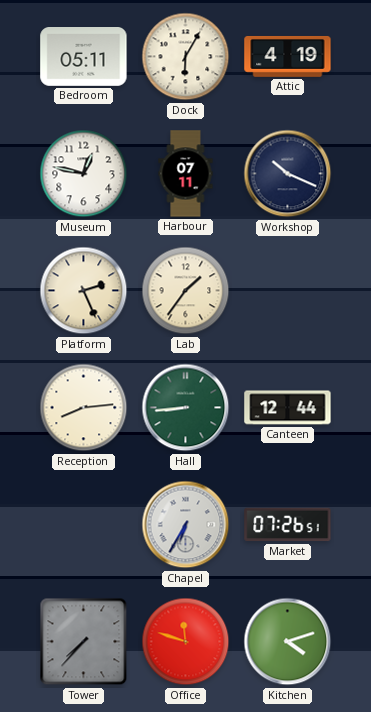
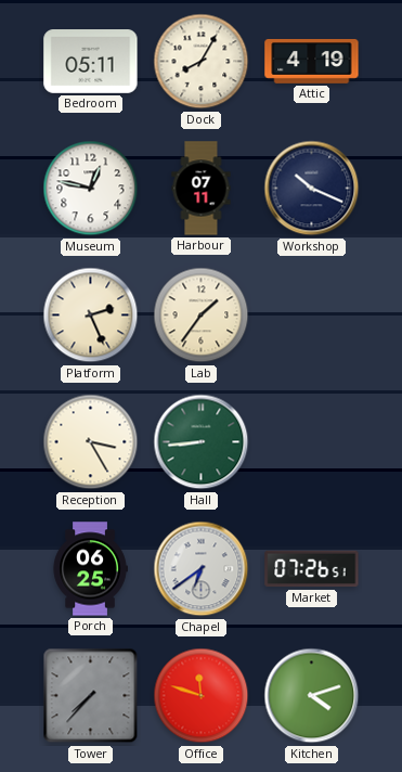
Dock: 6:05 -> 8:05 (202, 62)
Reception: 8:14 -> 3:25 (91, 442)
Canteen: 12:44 -> none (288, 408)
Porch: none -> 06:25 (90, 569)
Chapel: 6:35 -> 6:39 (202, 569)
